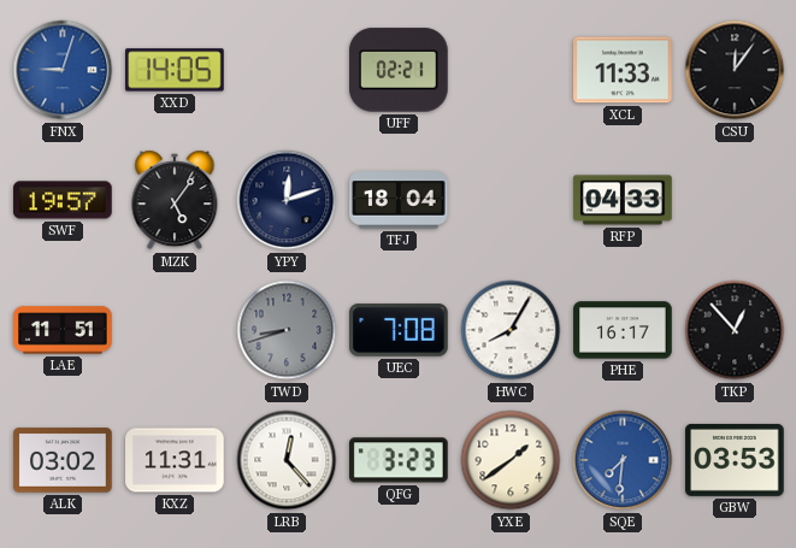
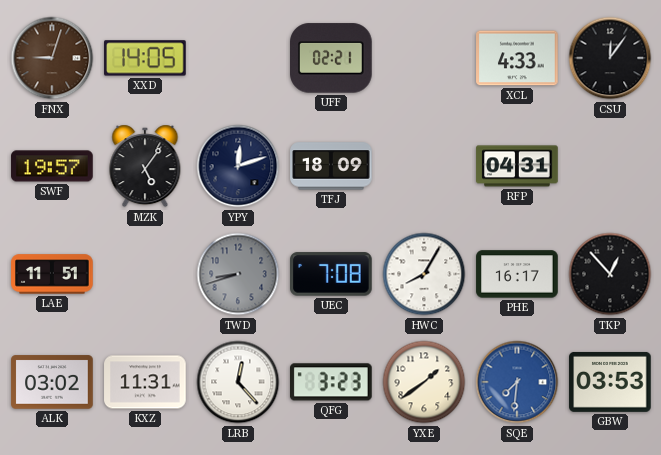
FNX dial: blue -> brown (52, 58)
XCL: 11:33 -> 4:33 (517, 58)
TFJ: 18:04 -> 18:09 (331, 166)
RFP: 04:33 -> 04:31 (517, 166)
